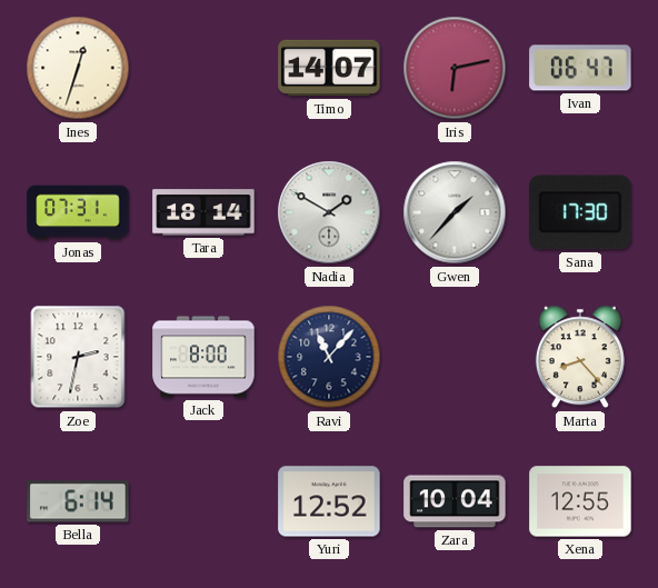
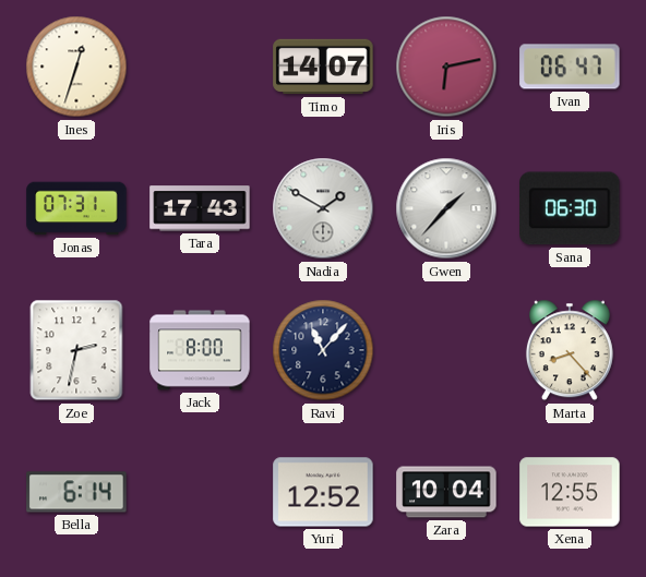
Tara: 18:14 -> 17:43 (200, 208)
Sana: 17:30 -> 06:30 (570, 208)
